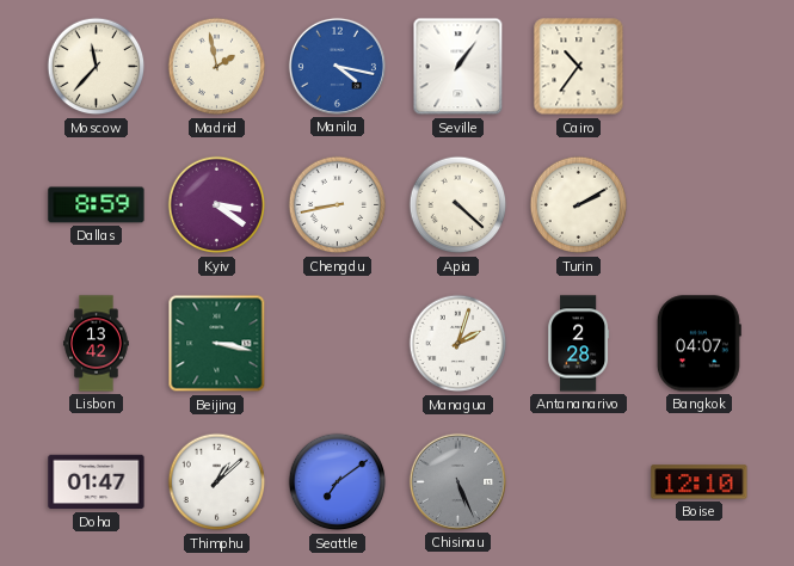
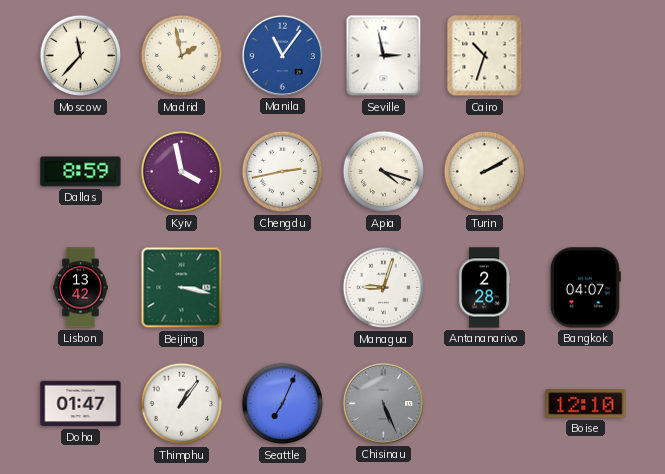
Manila: 4:17 -> 11:06 (282, 55)
Seville: 1:06 -> 2:58 (384, 56)
Cairo: 10:36 -> 10:33 (485, 56)
Kyiv: 3:21 -> 3:58 (182, 172)
Chengdu: 8:43 -> 2:43 (283, 172)
Apia: 4:22 -> 4:18 (384, 172)
Managua: 2:03 -> 9:03 (384, 288)
Thimphu: 1:08 -> 1:06 (182, 404)
Seattle: 7:09 -> 7:04 (283, 404)
